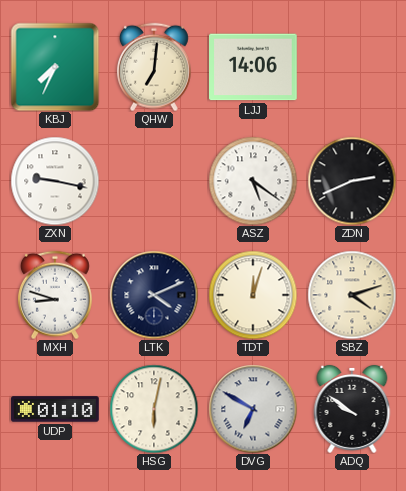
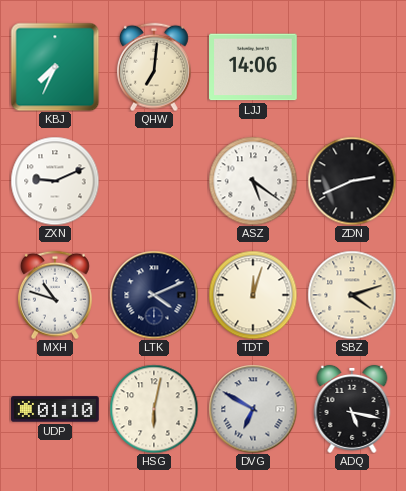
ZXN: 9:17 -> 9:11 (55, 181)
MXH: 8:48 -> 10:48 (55, 295)
ADQ: 9:51 -> 5:17 (352, 409)
